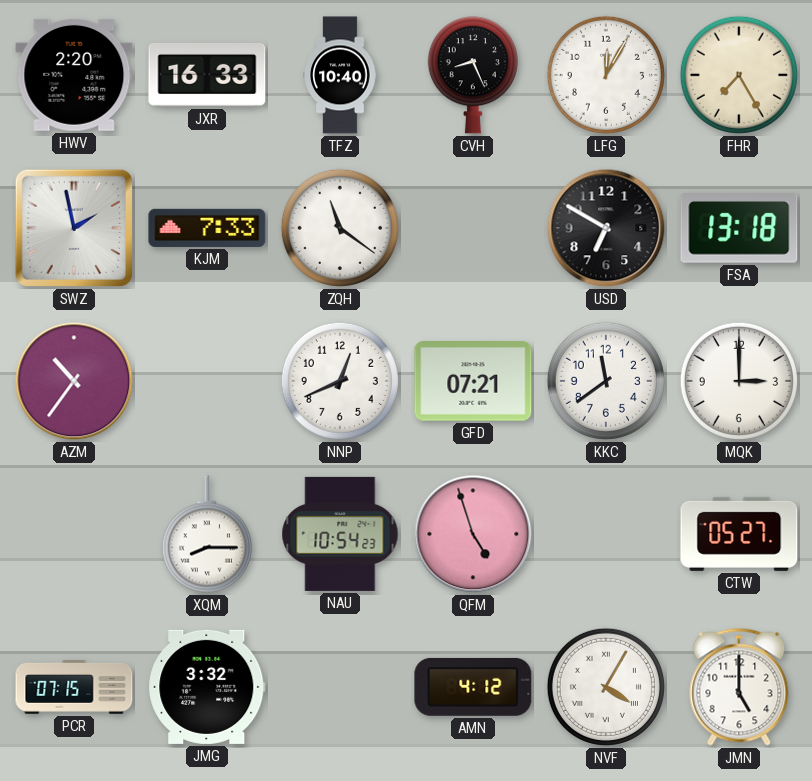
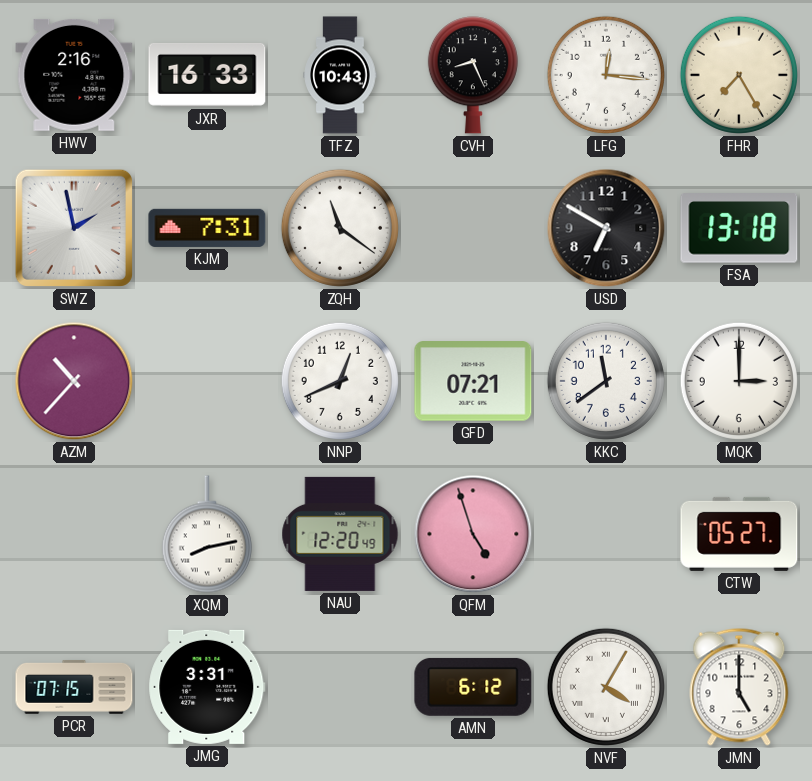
HWV: 2:20 -> 2:16 (74, 75)
TFZ: 10:40 -> 10:43 (340, 75)
LFG: 12:05 -> 12:16 (606, 75)
KJM: 7:33 -> 7:31 (207, 228)
AZM: 10:36 -> 10:37 (74, 381)
XQM: 8:15 -> 8:13 (207, 534)
NAU: 10:54 -> 12:20 (340, 534)
JMG: 3:32 -> 3:31 (207, 687)
AMN: 4:12 -> 6:12 (473, 687)
